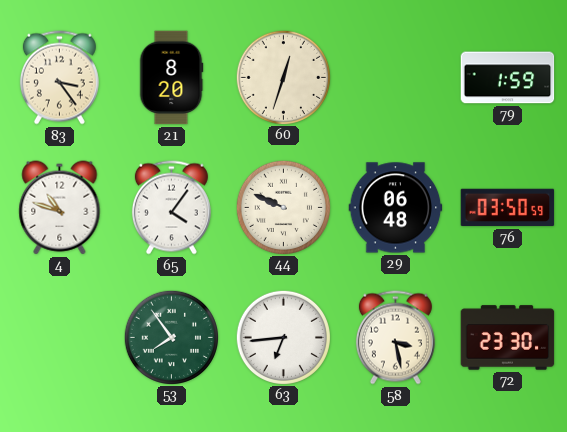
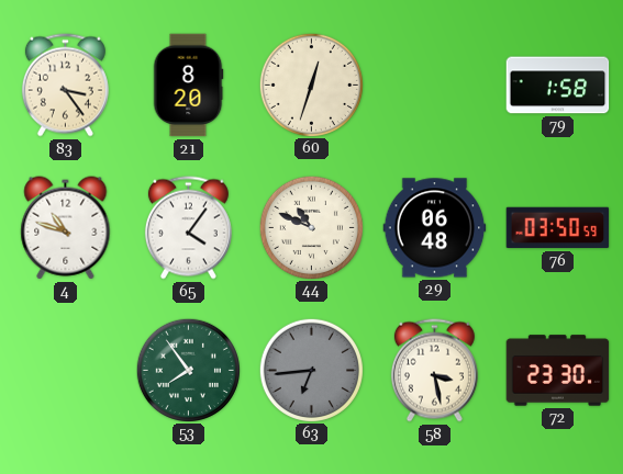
79: 1:59 -> 1:58 (558, 86)
44: 9:49 -> 10:49 (311, 227)
63 dial: white -> grey (311, 370)
